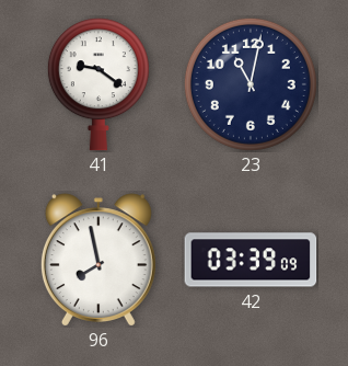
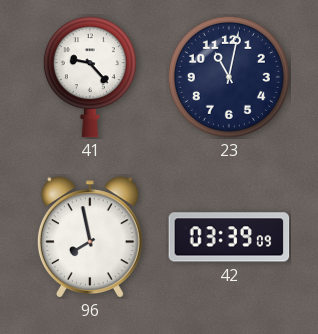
41: 9:21 -> 9:23 (90, 77)
